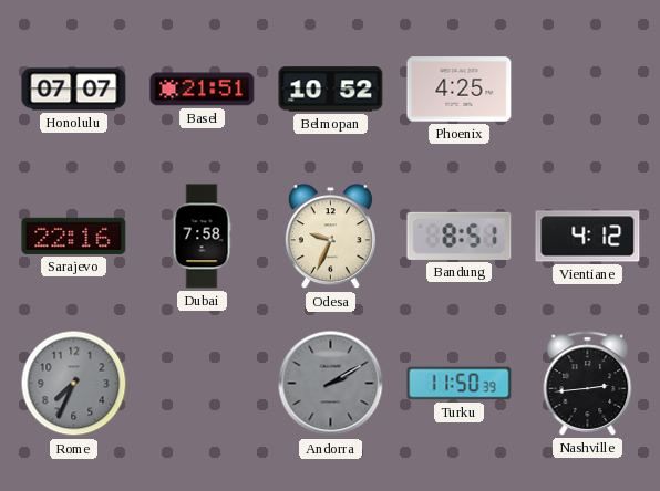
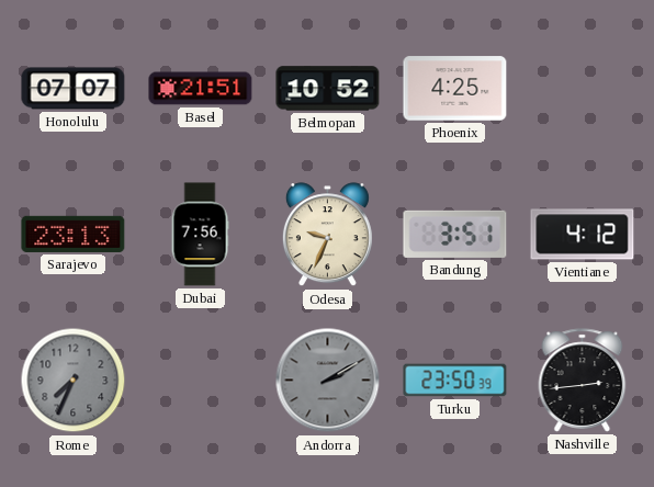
Sarajevo: 22:16 -> 23:13 (74, 234)
Dubai: 7:58 -> 7:56 (200, 235)
Bandung: 8:51 -> 3:51 (455, 234)
Turku: 11:50 -> 23:50 (455, 381)
